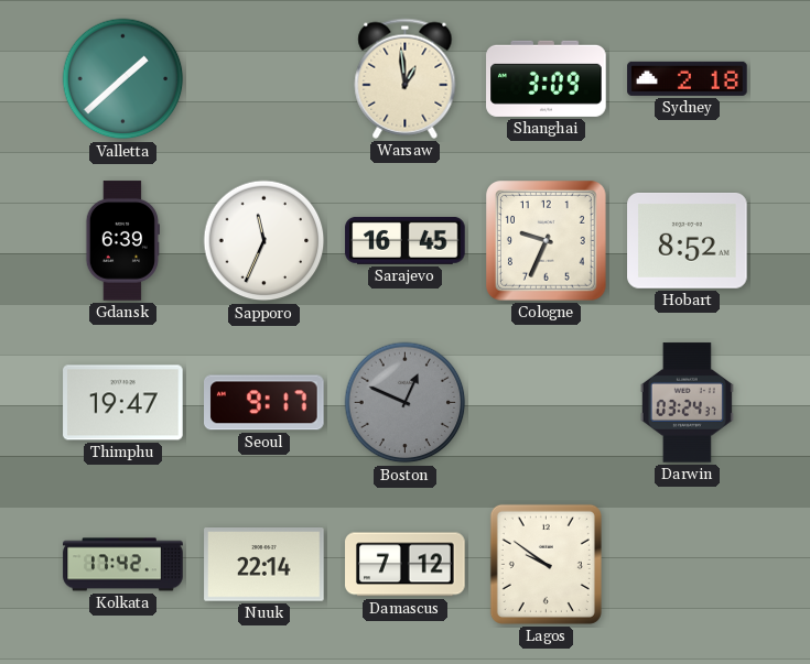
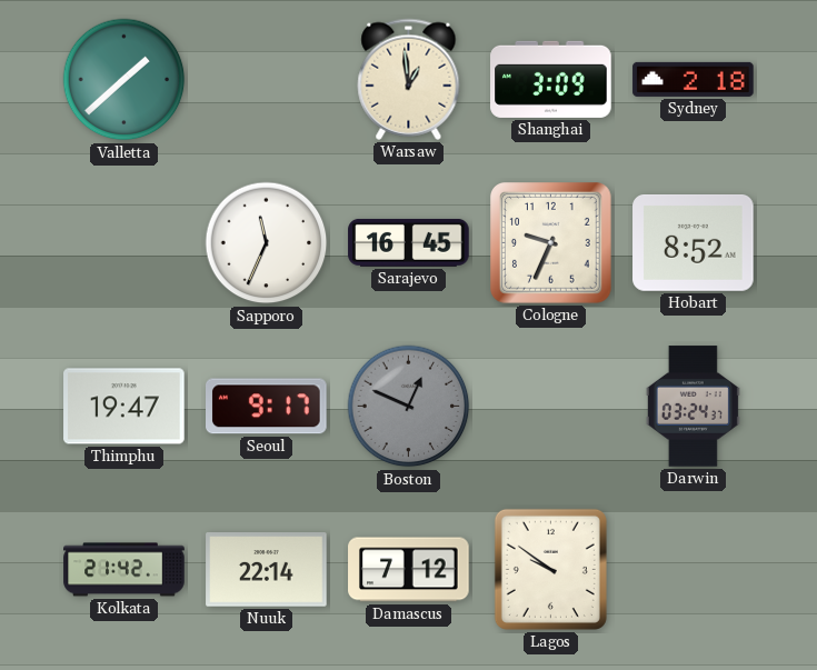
Gdansk: 6:39 -> none (122, 241)
Kolkata: 17:42 -> 21:42 (124, 570)
